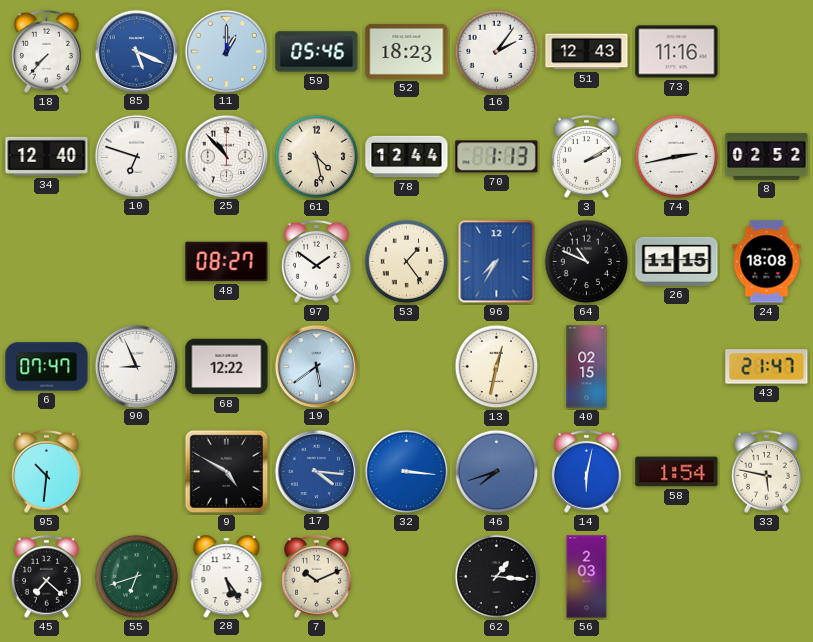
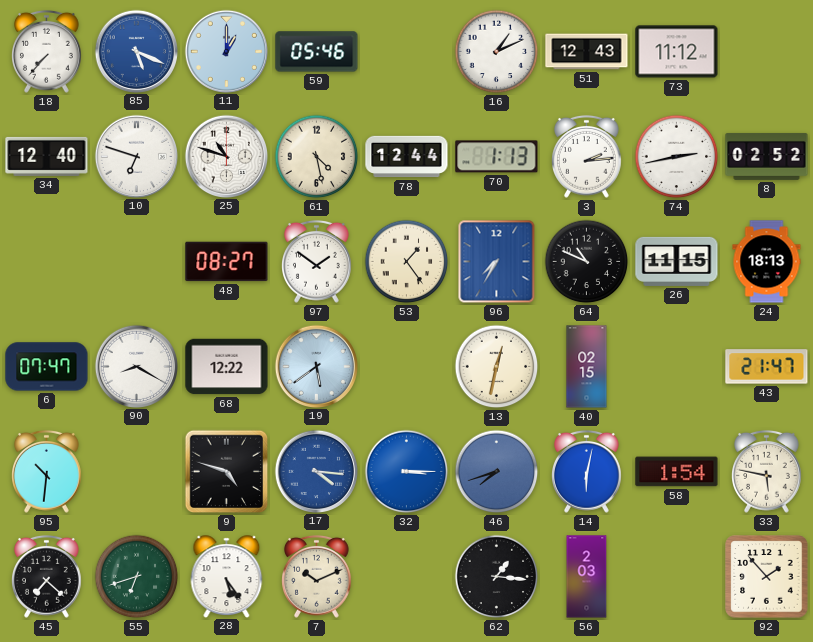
52: 18:23 -> none (407, 51)
16: 2:06 -> 1:11 (497, 52)
73: 11:16 -> 11:12 (677, 52)
25: 10:53 -> 10:48 (226, 156)
3: 2:10 -> 2:14 (587, 156)
24: 18:08 -> 18:13 (767, 262)
90: 8:56 -> 8:20 (136, 366)
9: 4:50 -> 4:48 (227, 472)
32: 3:16 -> 3:15 (407, 472)
92: none -> 1:53 (767, 577)
